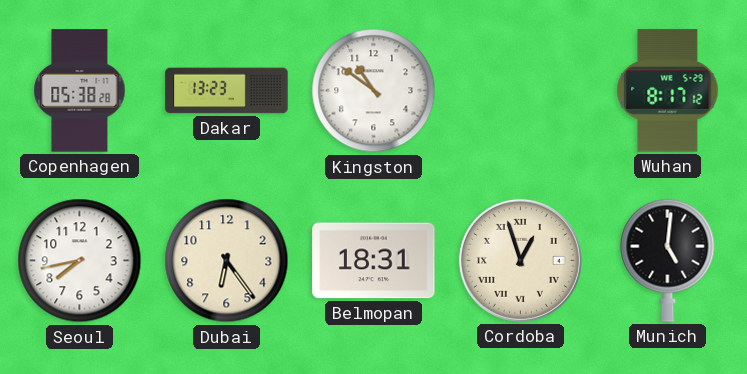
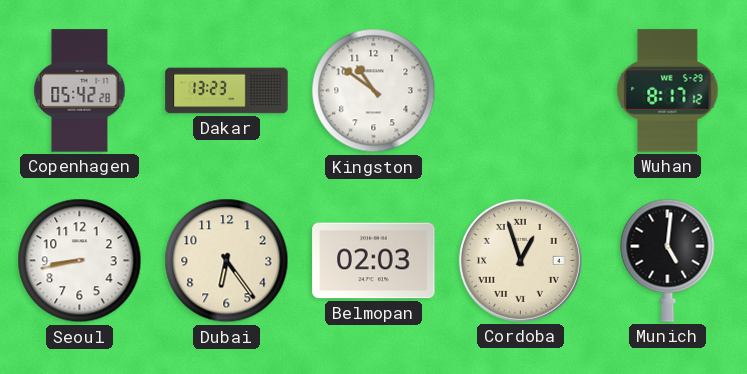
Copenhagen: 05:38 -> 05:42 (80, 91)
Seoul: 7:43 -> 8:43 (80, 261)
Belmopan: 18:31 -> 02:03 (374, 261)
